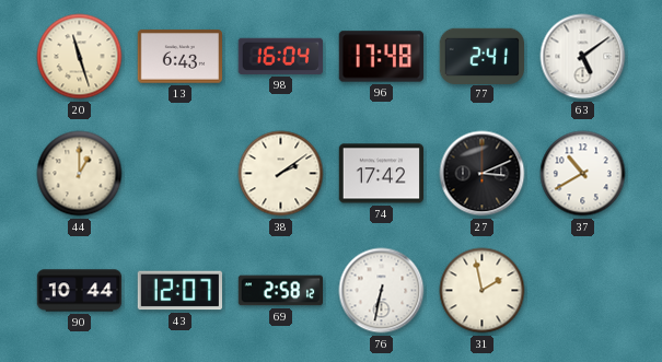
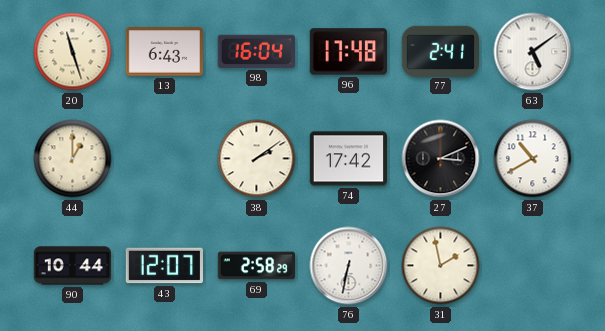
69: 2:58:12 -> 2:58:29 (257, 266)
